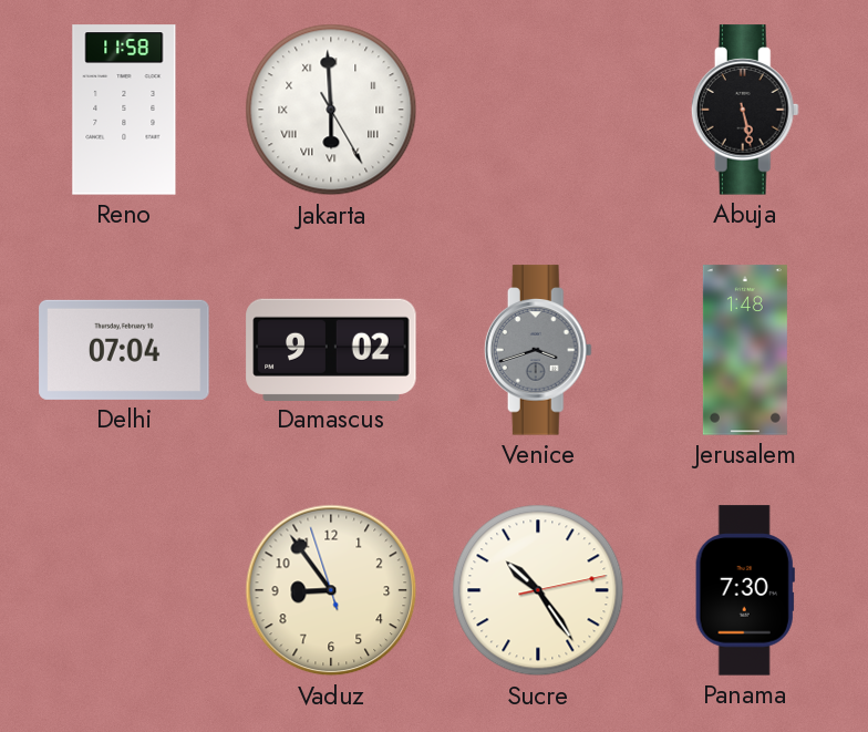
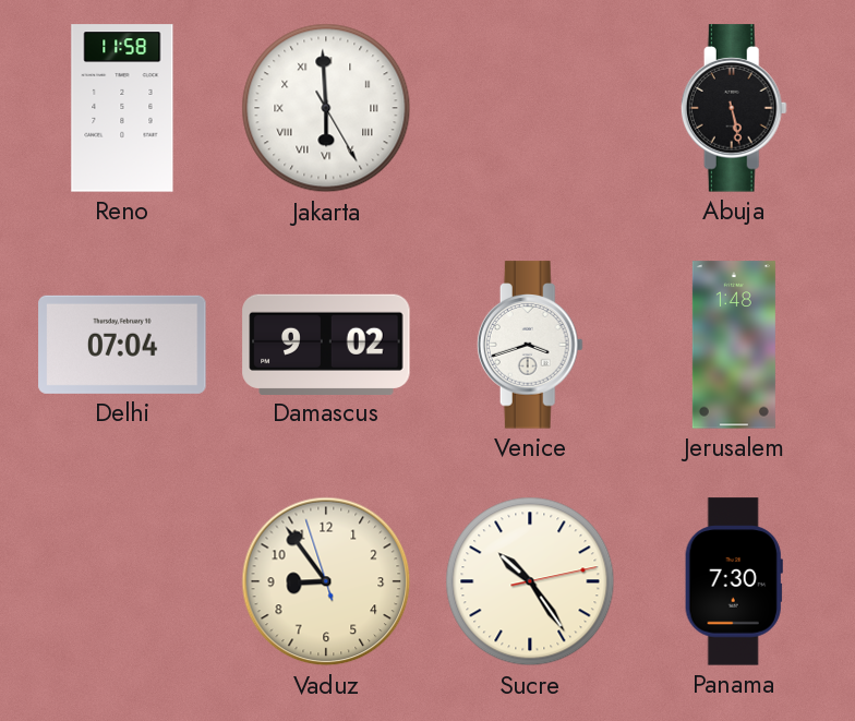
Venice dial: grey -> white (530, 345)
